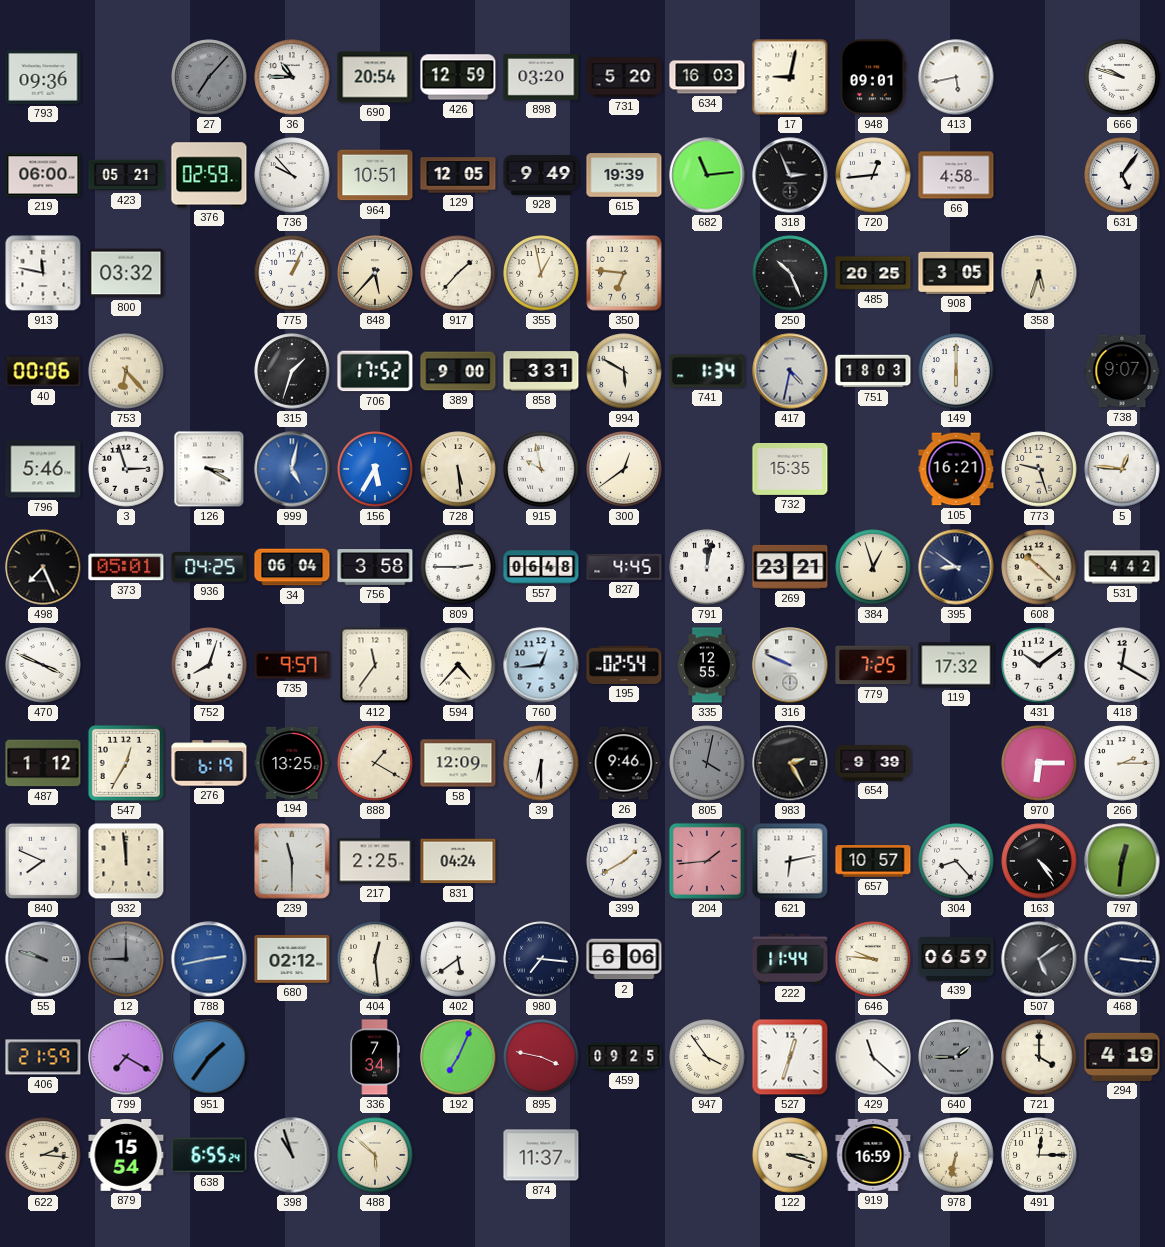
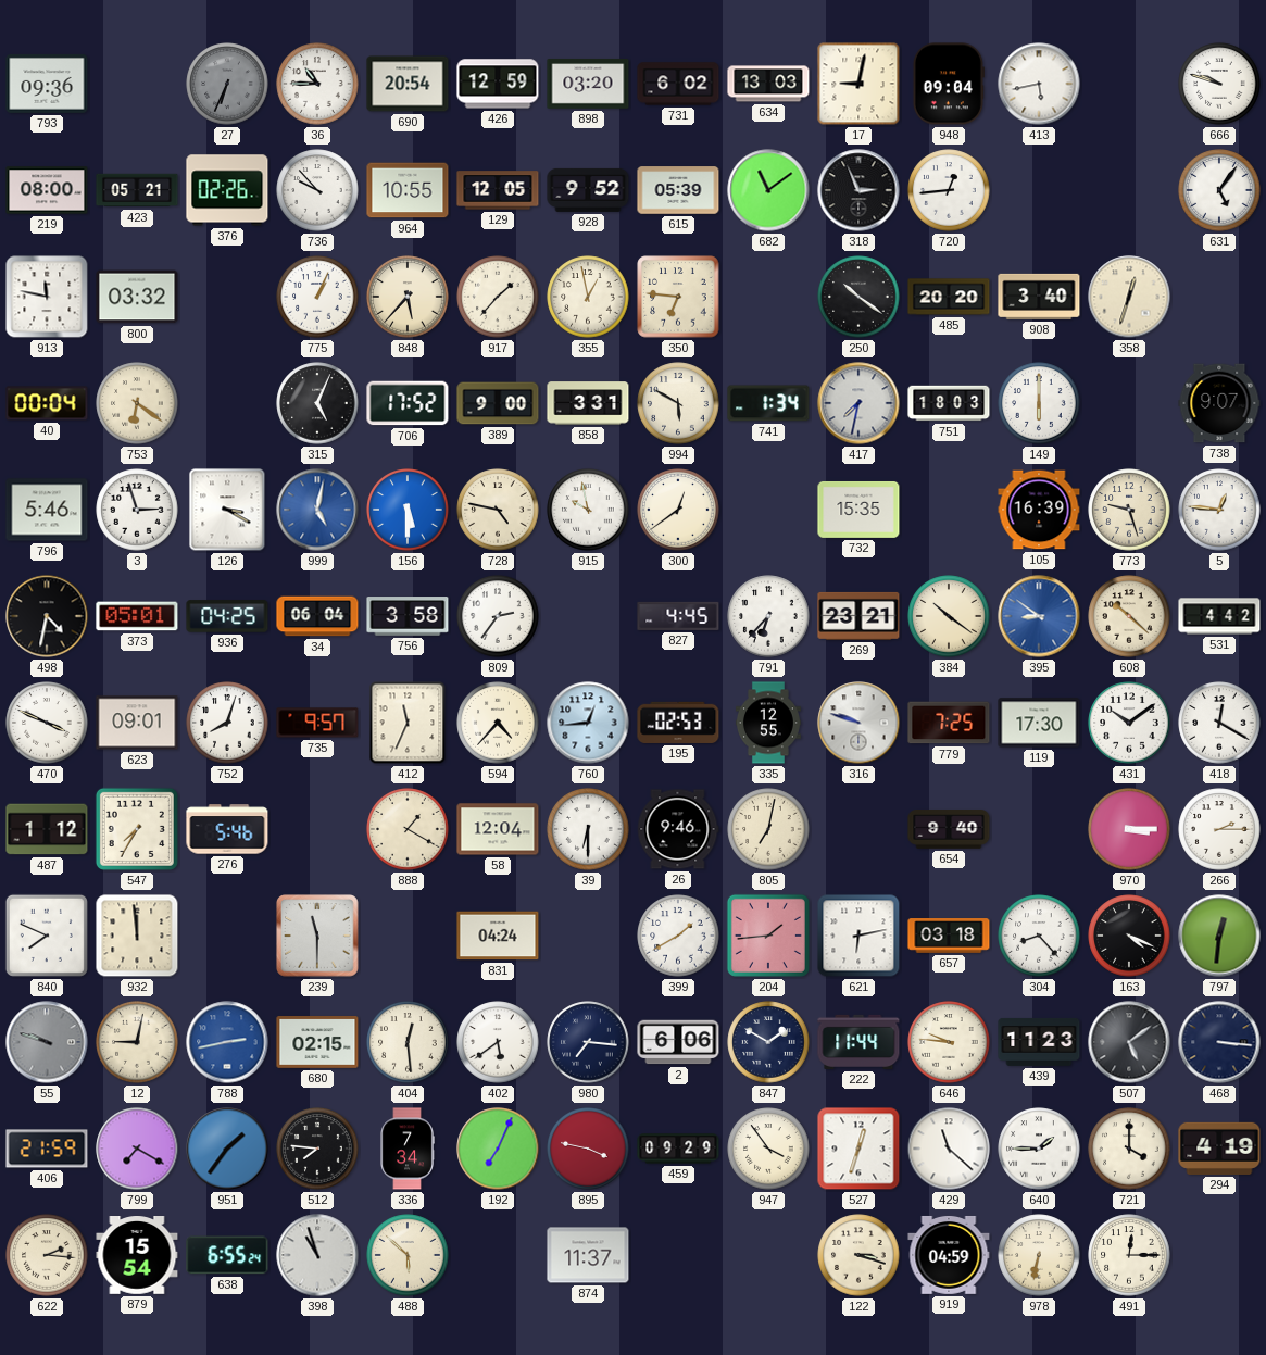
27: 7:07 -> 6:34 (227, 84)
731: 5:20 -> 6:02 (678, 84)
634: 16:03 -> 13:03 (768, 84)
948: 09:01 -> 09:04 (949, 84)
219: 06:00 -> 08:00 (47, 190)
376: 02:59 -> 02:26 (227, 190)
964: 10:51 -> 10:55 (408, 190)
928: 9:49 -> 9:52 (588, 190)
615: 19:39 -> 05:39 (678, 190)
682: 11:14 -> 11:09 (768, 190)
66: 4:58 -> none (956, 175)
250: 10:26 -> 10:21 (858, 297)
485: 20:25 -> 20:20 (949, 297)
908: 3:05 -> 3:40 (1039, 297)
358: 5:33 -> 12:33 (1129, 297)
40: 00:06 -> 00:04 (47, 403)
753: 6:23 -> 6:21 (137, 403)
315: 1:33 -> 5:04 (317, 403)
417: 4:32 -> 7:32 (858, 403)
156: 5:35 -> 5:30 (408, 510)
728: 5:29 -> 4:47 (498, 510)
105: 16:21 -> 16:39 (1039, 510)
498: 7:26 -> 4:32 (47, 616)
809: 2:45 -> 2:36 (498, 616)
557: 06:48 -> none (541, 567)
791: 12:02 -> 6:37 (768, 616)
384: 12:57 -> 10:21 (949, 616)
395 dial: navy -> blue (1039, 616)
623: none -> 09:01 (137, 723)
412: 11:36 -> 11:34 (408, 723)
195: 02:54 -> 02:53 (678, 723)
316: 9:49 -> 9:48 (858, 723)
119: 17:32 -> 17:30 (1039, 723)
547: 12:35 -> 7:35 (137, 829)
276: 6:19 -> 5:46 (227, 829)
194: 13:25 -> none (292, 763)
58: 12:09 -> 12:04 (498, 829)
805: 4:02 -> 7:02 (768, 829)
805 dial: grey -> cream (768, 829)
983: 2:25 -> none (790, 763)
654: 9:39 -> 9:40 (949, 829)
970: 6:15 -> 3:15 (1129, 829)
217: 2:25 -> none (375, 861)
657: 10:57 -> 03:18 (949, 936)
163: 4:24 -> 4:19 (1129, 936)
12: 9:00 -> 9:02 (137, 1042)
12 dial: grey -> cream (137, 1042)
680: 02:12 -> 02:15 (317, 1043)
847: none -> 1:50 (768, 1042)
439: 06:59 -> 11:23 (1039, 1042)
512: none -> 7:46 (317, 1149)
459: 09:25 -> 09:29 (678, 1149)
640 dial: grey -> white (1039, 1149)
919: 16:59 -> 04:59 (949, 1255)
